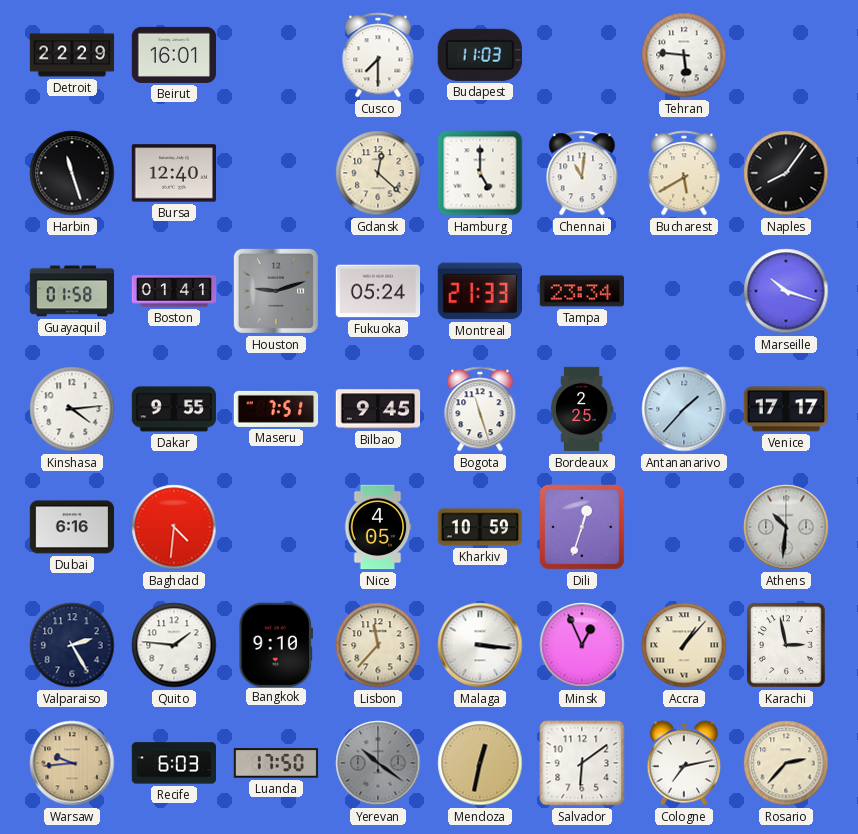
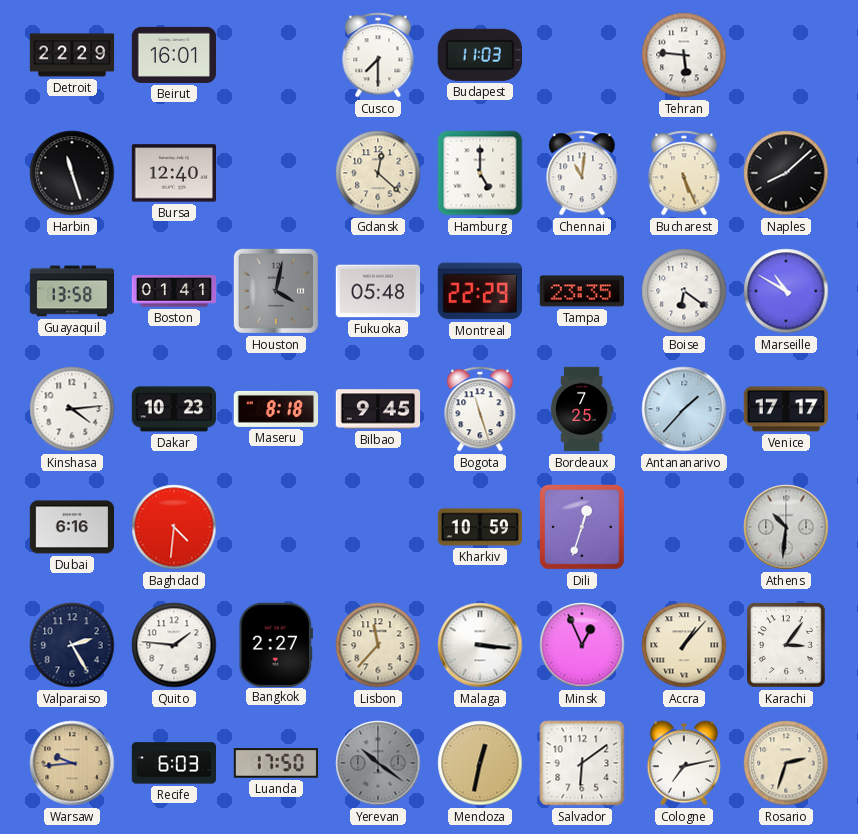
Bucharest: 5:40 -> 5:26 (684, 173)
Naples: 8:06 -> 8:08 (786, 173)
Guayaquil: 01:58 -> 13:58 (72, 291)
Houston: 9:12 -> 4:02 (276, 291)
Fukuoka: 05:24 -> 05:48 (378, 291)
Montreal: 21:33 -> 22:29 (479, 291)
Tampa: 23:34 -> 23:35 (581, 291)
Boise: none -> 6:21 (684, 291)
Marseille: 10:18 -> 10:50 (786, 291)
Dakar: 9:55 -> 10:23 (174, 409)
Maseru: 7:51 -> 8:18 (276, 409)
Bordeaux: 2:25 -> 7:25 (582, 409)
Nice: 4:05 -> none (378, 527)
Bangkok: 9:10 -> 2:27 (275, 644)
Karachi: 2:58 -> 3:06 (786, 645)
Rosario: 2:37 -> 2:33 (786, 763)
